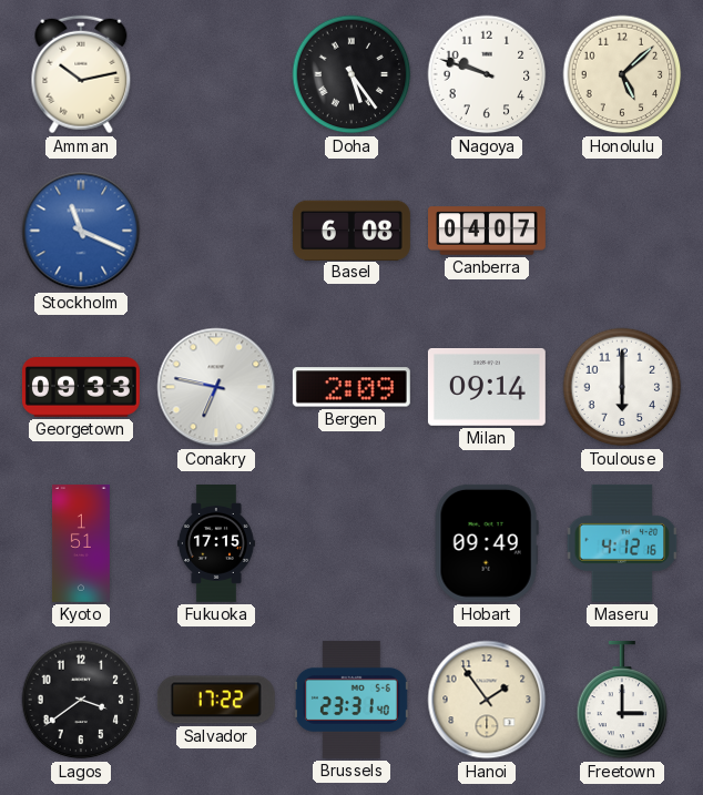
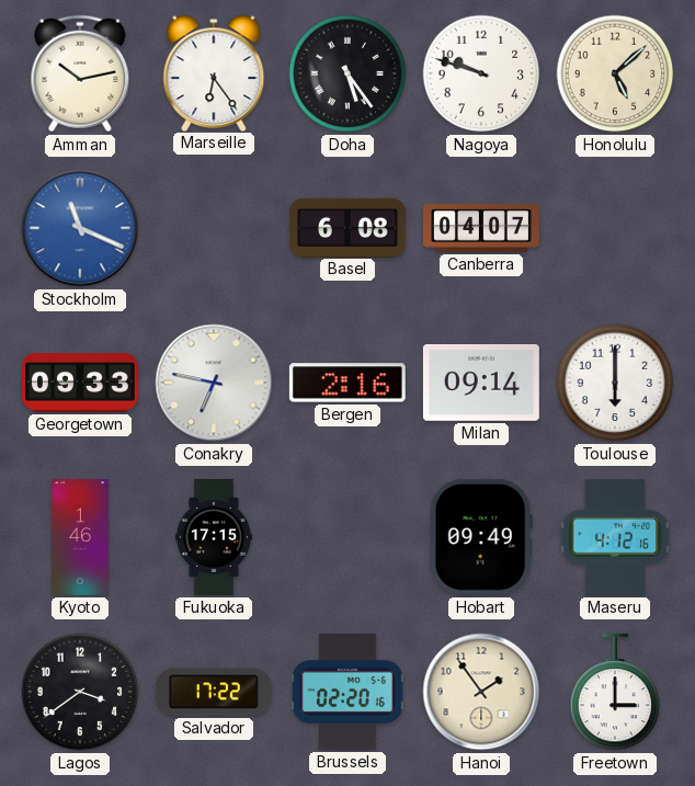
Marseille: none -> 6:24 (214, 72)
Bergen: 2:09 -> 2:16 (347, 383)
Kyoto: 1:51 -> 1:46 (80, 537)
Brussels: 23:31 -> 02:20 (347, 692)
